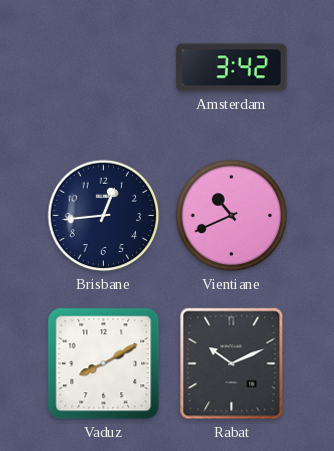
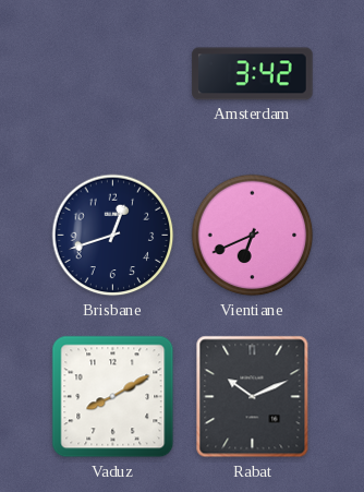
Brisbane: 12:44 -> 12:42 (113, 236)
Vientiane: 10:41 -> 6:41 (253, 236)
